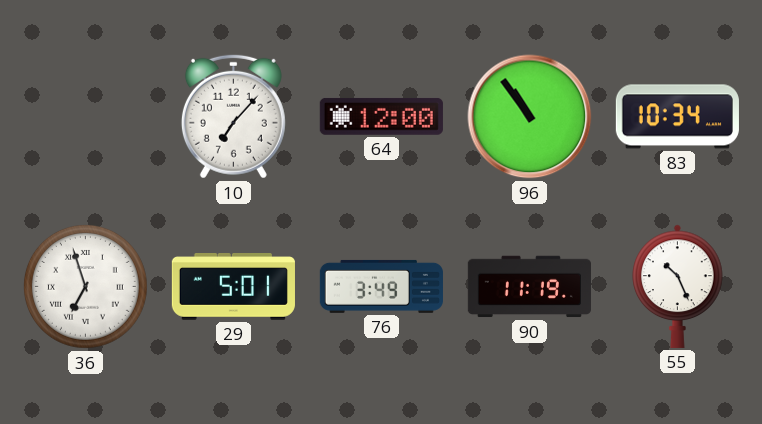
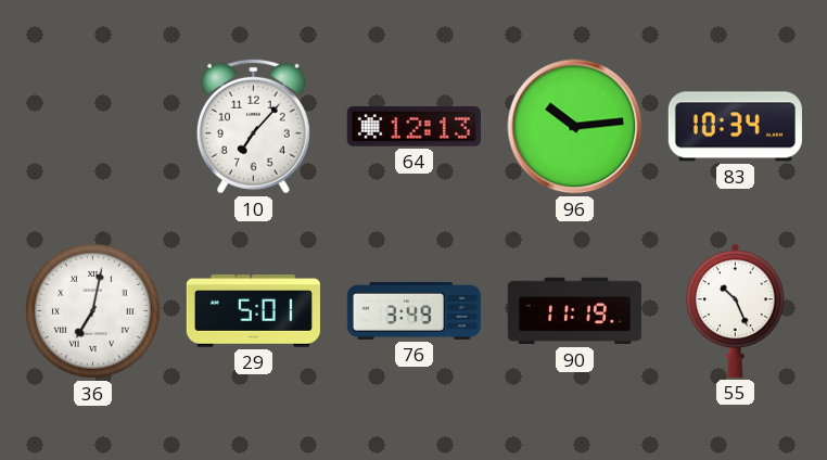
64: 12:00 -> 12:13 (413, 126)
96: 10:54 -> 10:14 (575, 127)
36: 6:57 -> 7:02 (92, 310)
